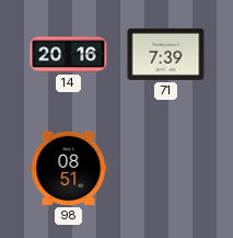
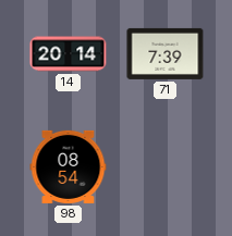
14: 20:16 -> 20:14 (69, 54)
98: 08:51 -> 08:54 (69, 166)
